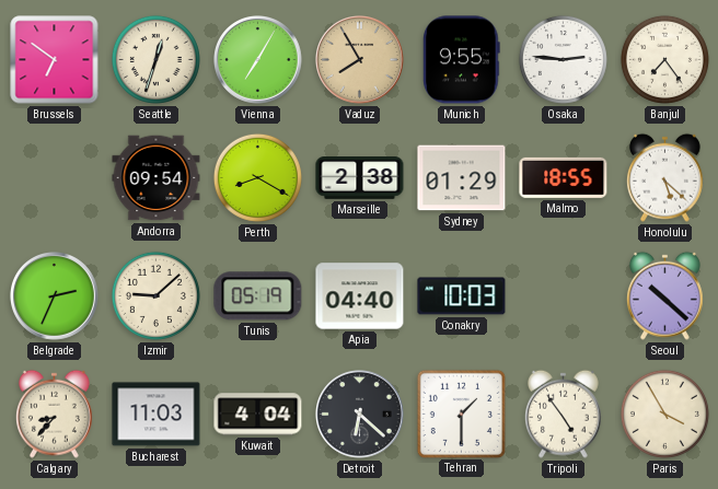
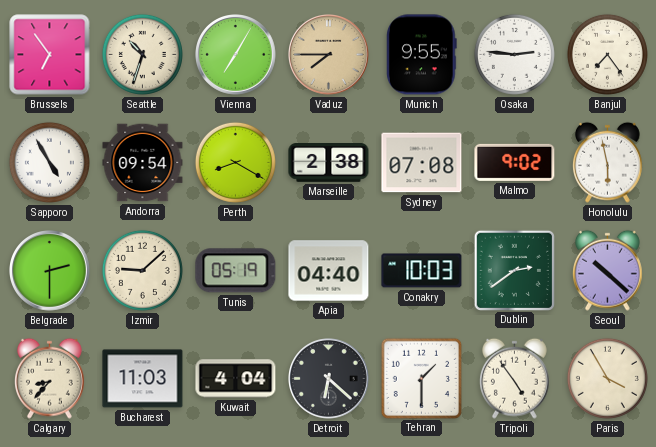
Brussels: 6:51 -> 6:54 (50, 55)
Seattle: 12:33 -> 10:33 (142, 54)
Vaduz: 7:55 -> 7:45 (329, 55)
Sapporo: none -> 4:55 (49, 162)
Sydney: 01:29 -> 07:08 (422, 163)
Malmo: 18:55 -> 9:02 (515, 162)
Honolulu: 5:22 -> 5:58 (607, 162)
Belgrade: 2:34 -> 2:30 (50, 271)
Dublin: none -> 2:39 (514, 270)
